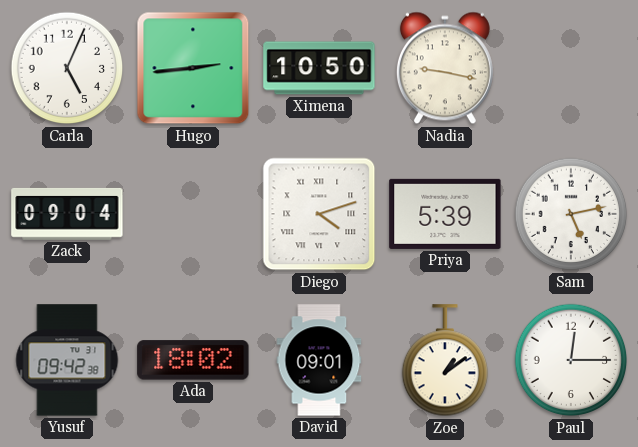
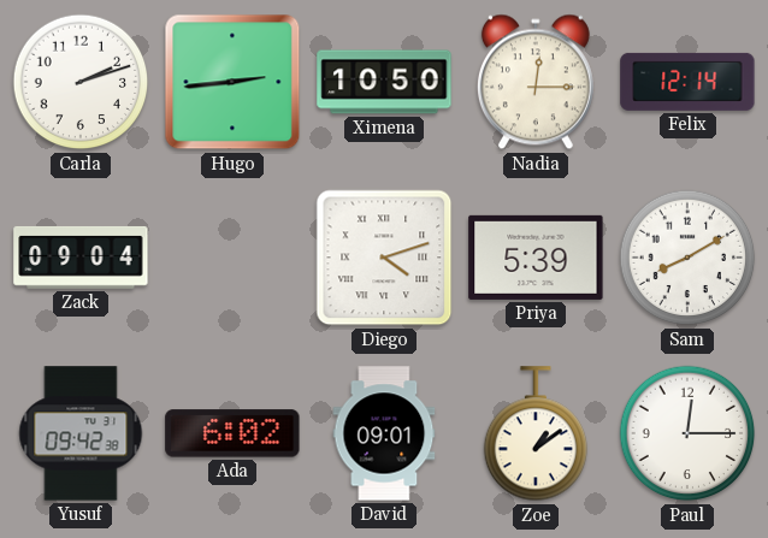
Carla: 5:04 -> 2:12 (81, 82)
Nadia: 9:17 -> 12:15 (536, 82)
Felix: none -> 12:14 (687, 82)
Sam: 5:13 -> 8:10 (687, 258)
Ada: 18:02 -> 6:02 (232, 433)
